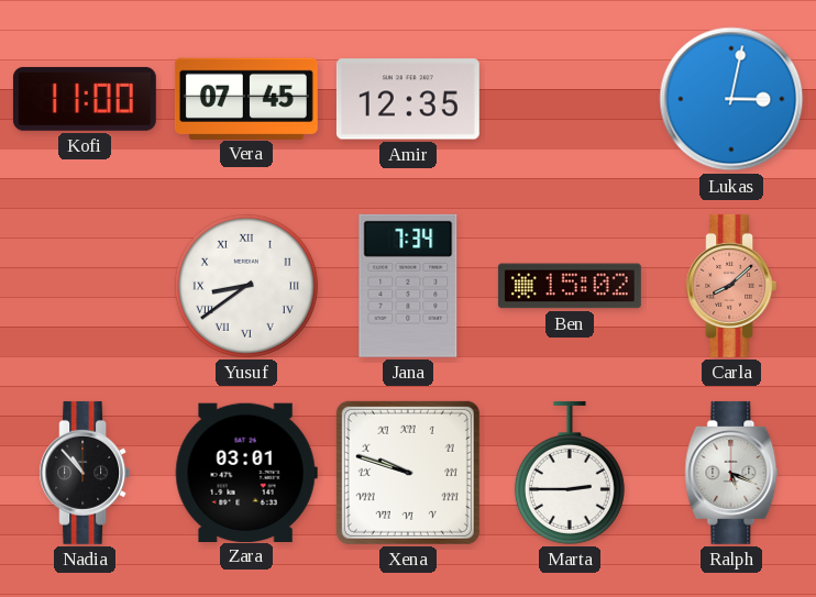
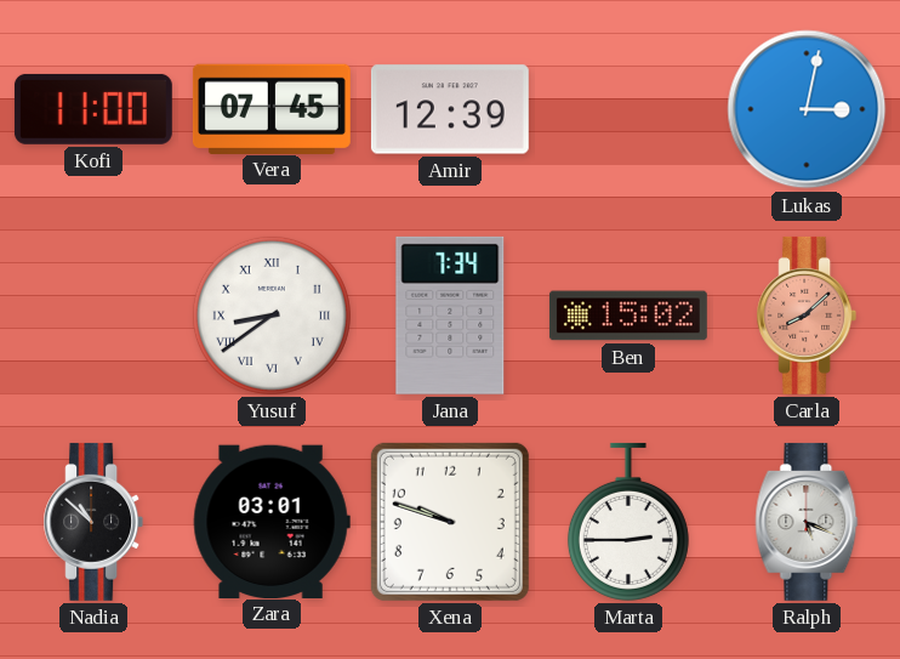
Amir: 12:35 -> 12:39 (450, 109)
Nadia: 10:53 -> 10:52 (93, 522)
Xena numerals: Roman -> Arabic (450, 522)
